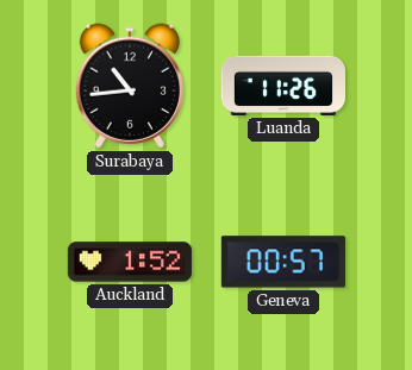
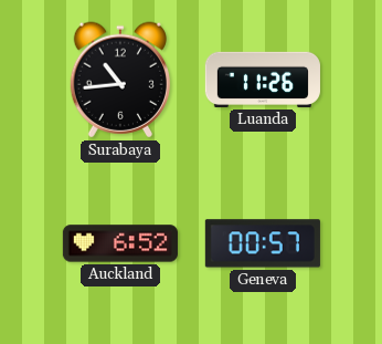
Auckland: 1:52 -> 6:52 (120, 243)
